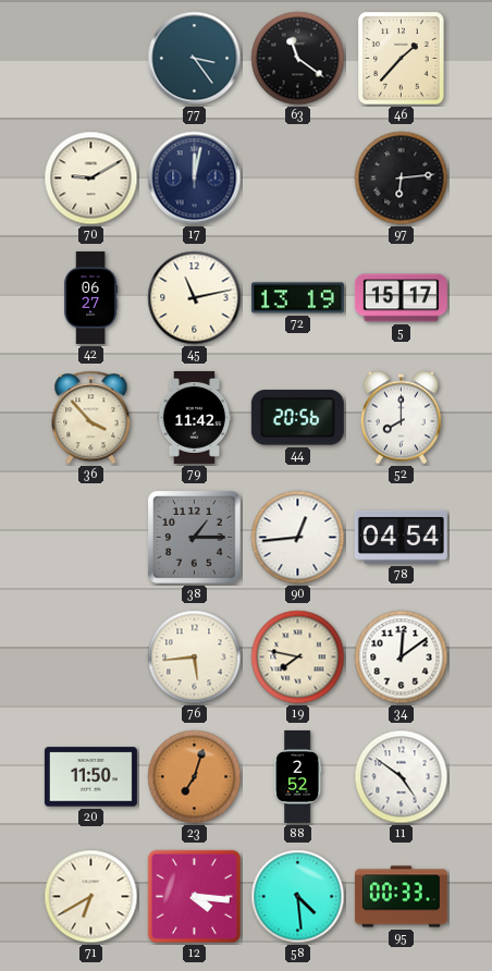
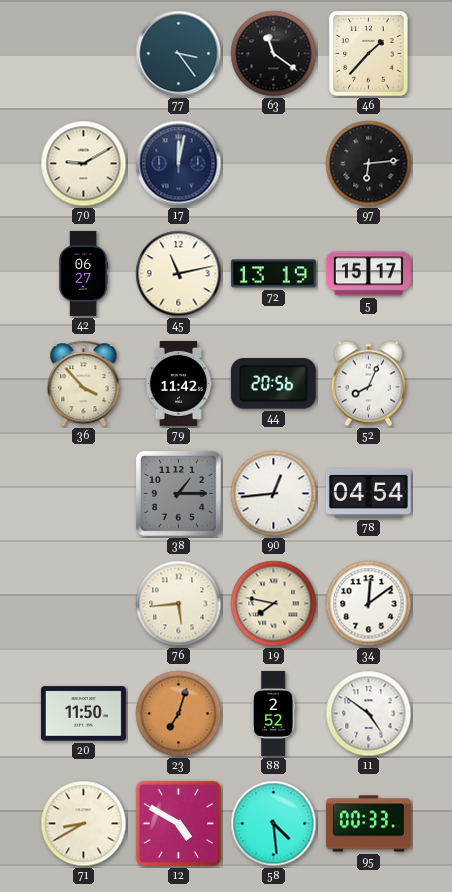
52: 8:00 -> 8:04 (368, 384)
71: 6:40 -> 8:40 (84, 824)
12: 4:16 -> 4:50 (178, 823)
